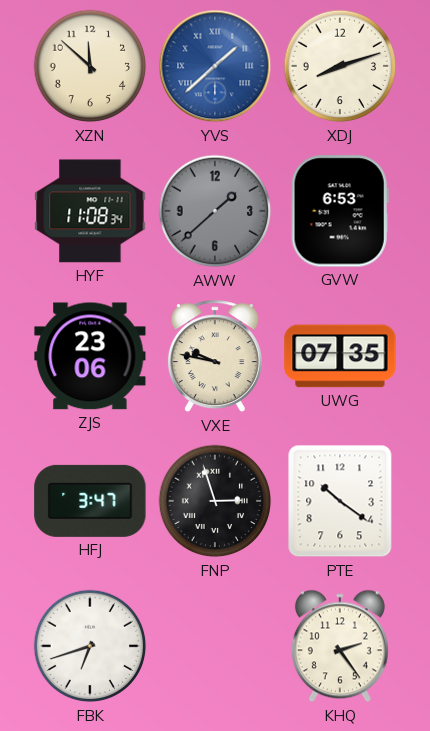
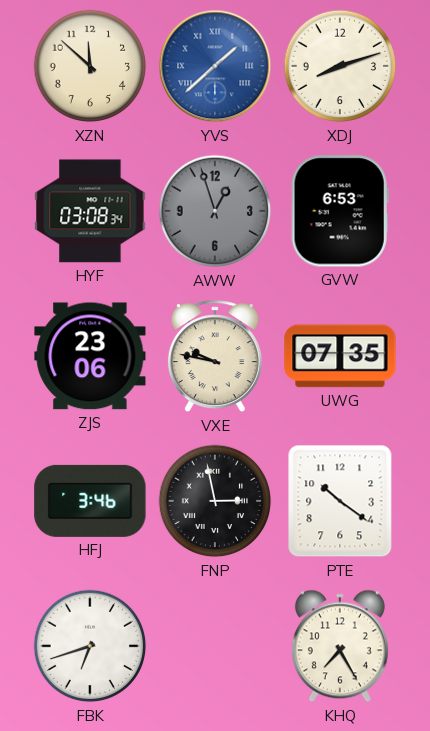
HYF: 11:08 -> 03:08 (90, 211)
AWW: 1:38 -> 12:57 (215, 211)
HFJ: 3:47 -> 3:46 (90, 501)
FNP: 2:57 -> 2:58 (215, 501)
KHQ: 2:24 -> 7:25 (340, 646)
